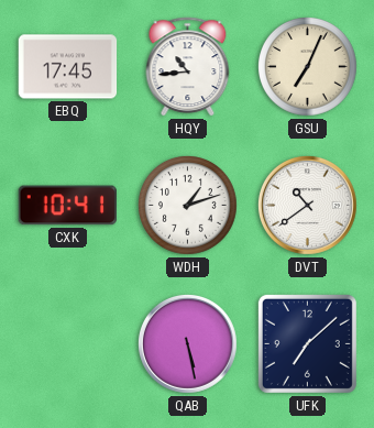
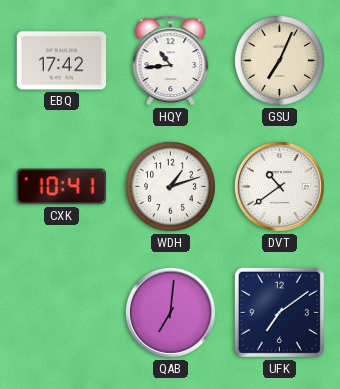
EBQ: 17:45 -> 17:42 (62, 61)
QAB: 5:28 -> 7:01 (171, 313)
UFK: 7:08 -> 7:09 (279, 312)
